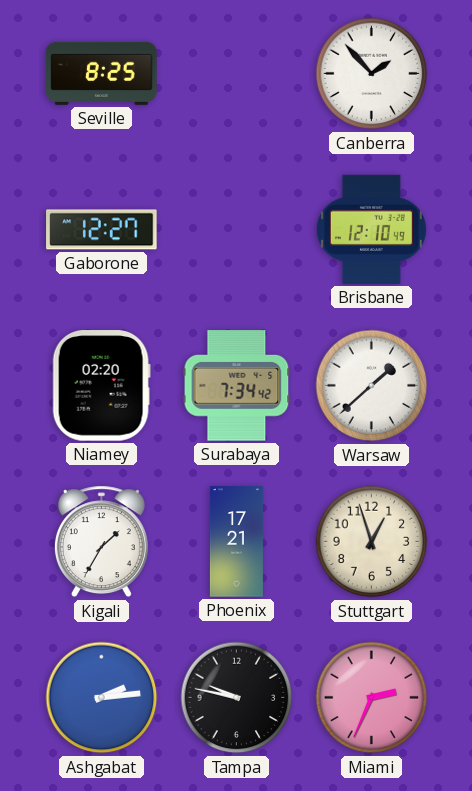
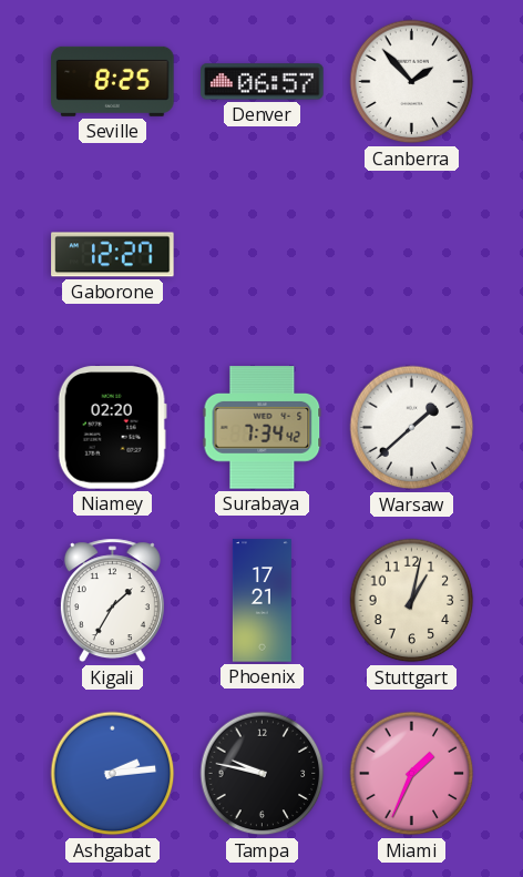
Denver: none -> 06:57 (263, 82)
Brisbane: 12:10 -> none (371, 229)
Stuttgart: 12:57 -> 1:02 (412, 601)
Miami: 2:34 -> 1:34 (412, 774)
